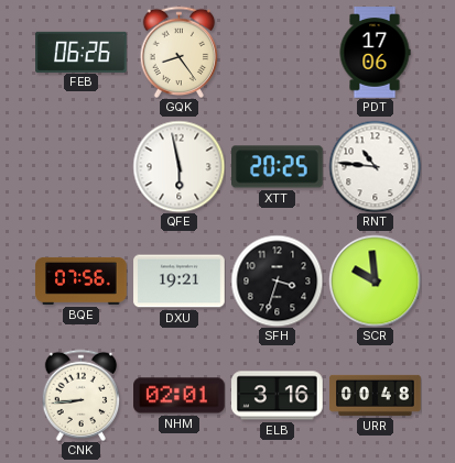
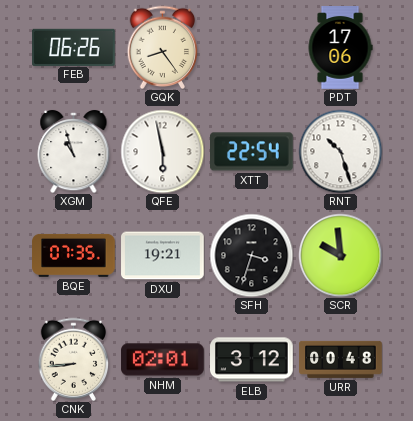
XGM: none -> 10:57 (74, 151)
XTT: 20:25 -> 22:54 (252, 152)
RNT: 10:46 -> 10:27 (340, 151)
BQE: 07:56 -> 07:35 (74, 255)
ELB: 3:16 -> 3:12 (252, 360)
